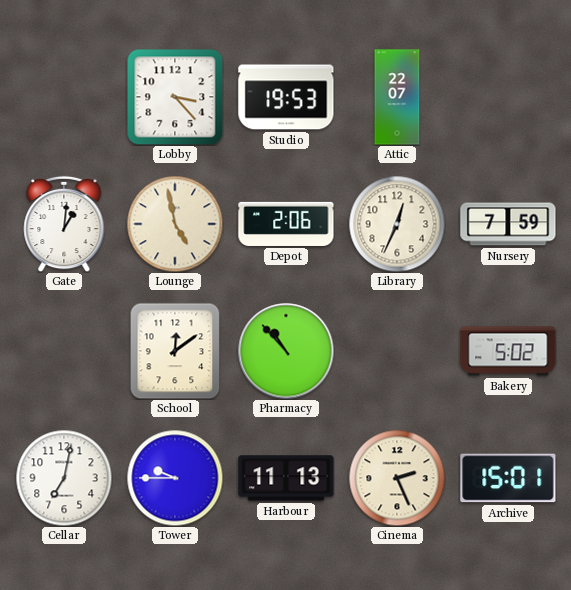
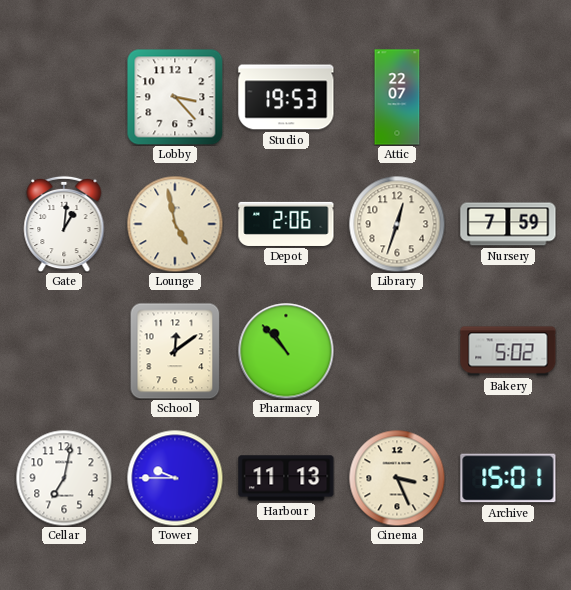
Library: 12:34 -> 12:33 (397, 224)
Cinema: 2:26 -> 3:26 (397, 478)
